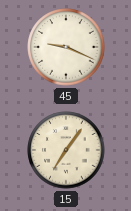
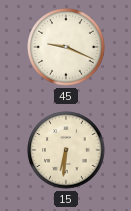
15: 7:06 -> 6:31 (66, 150)
